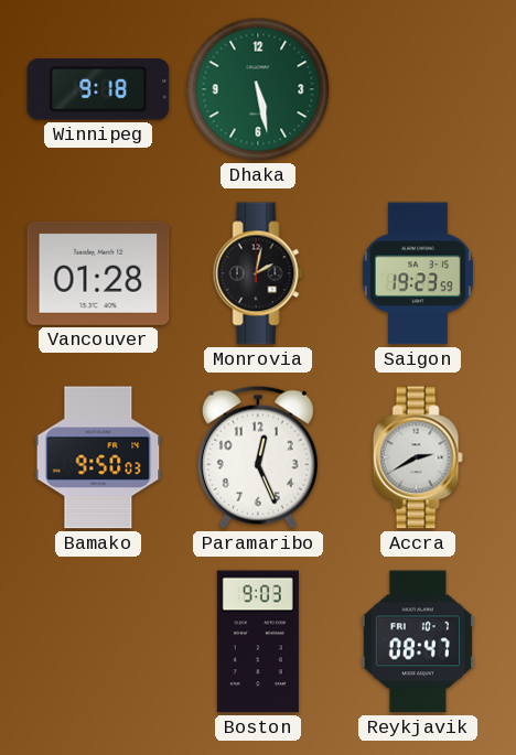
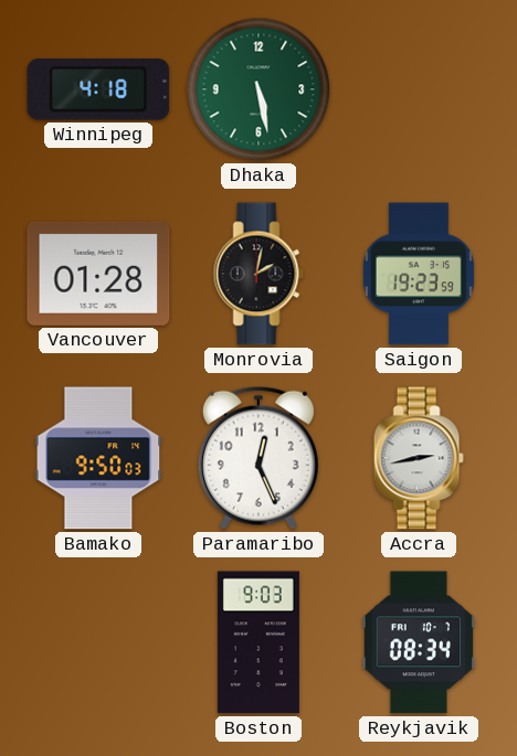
Winnipeg: 9:18 -> 4:18 (98, 89)
Accra: 2:40 -> 2:43 (419, 458)
Reykjavik: 08:47 -> 08:34 (418, 642)
